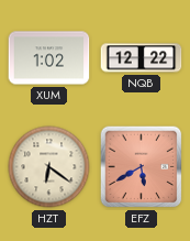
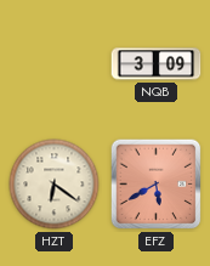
XUM: 1:02 -> none (49, 58)
NQB: 12:22 -> 3:09 (157, 64)
